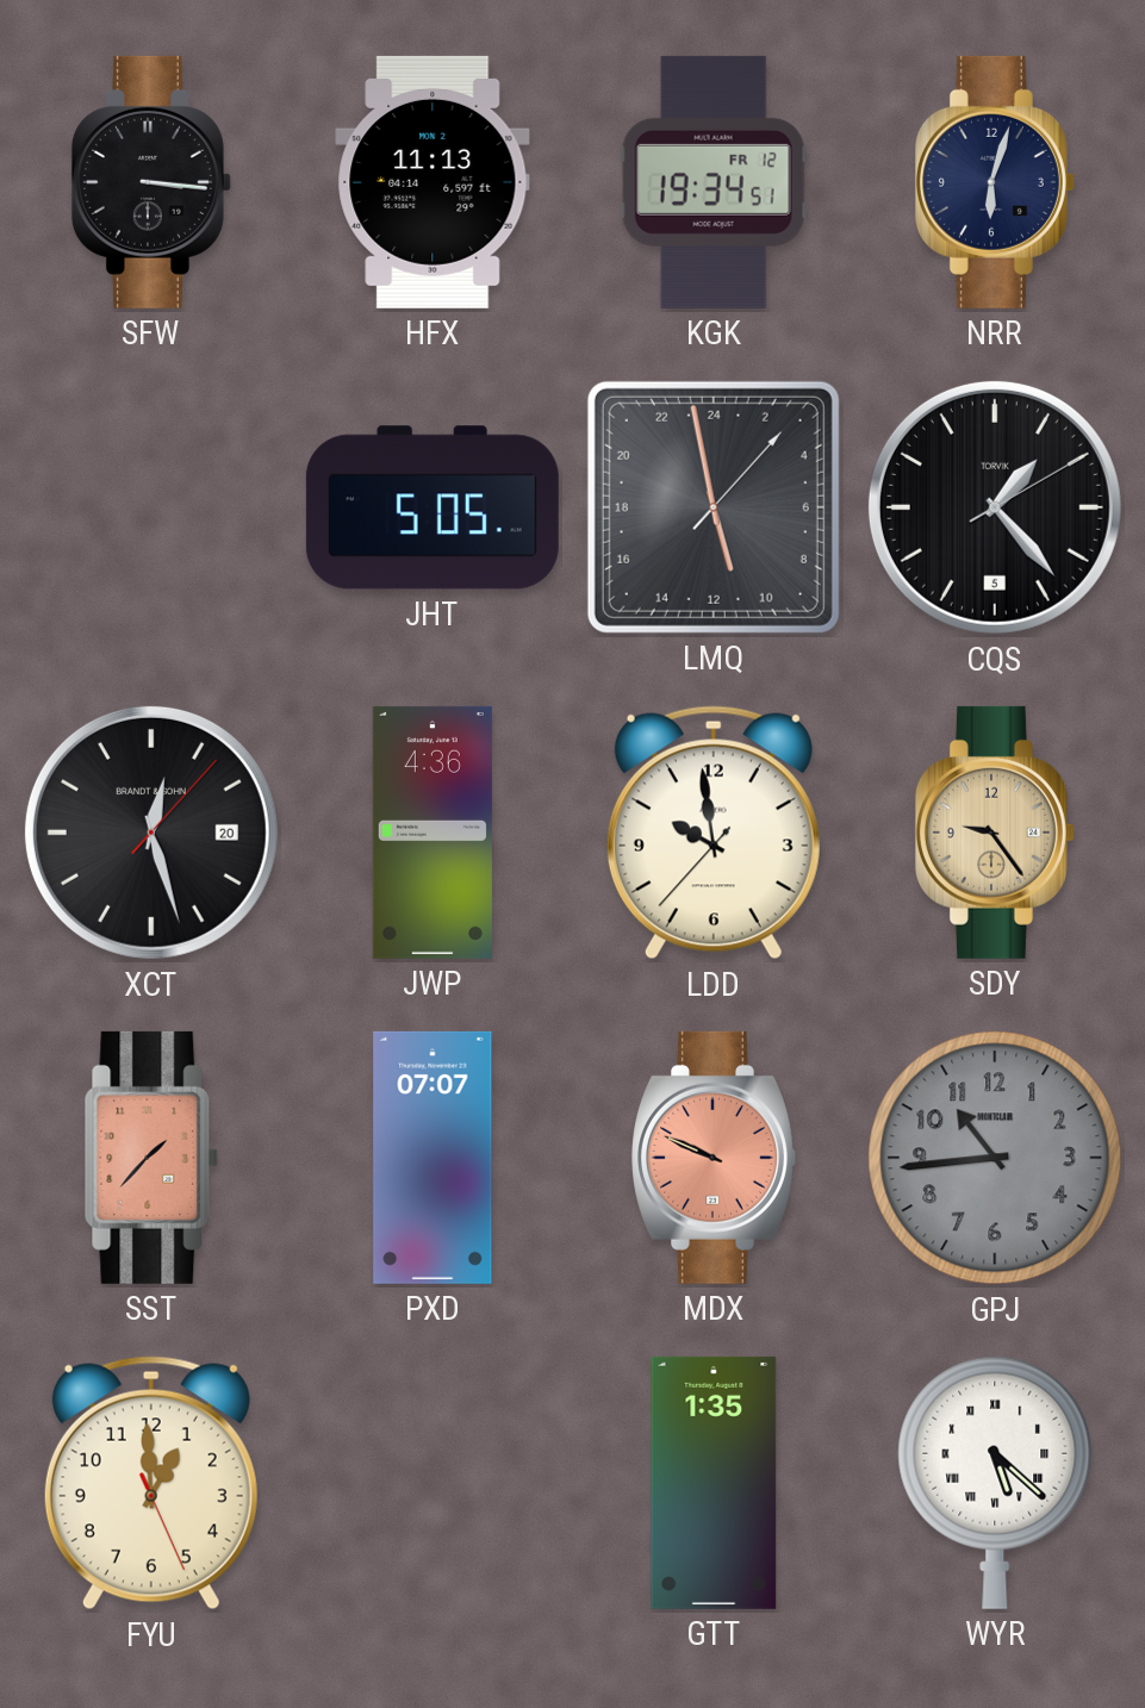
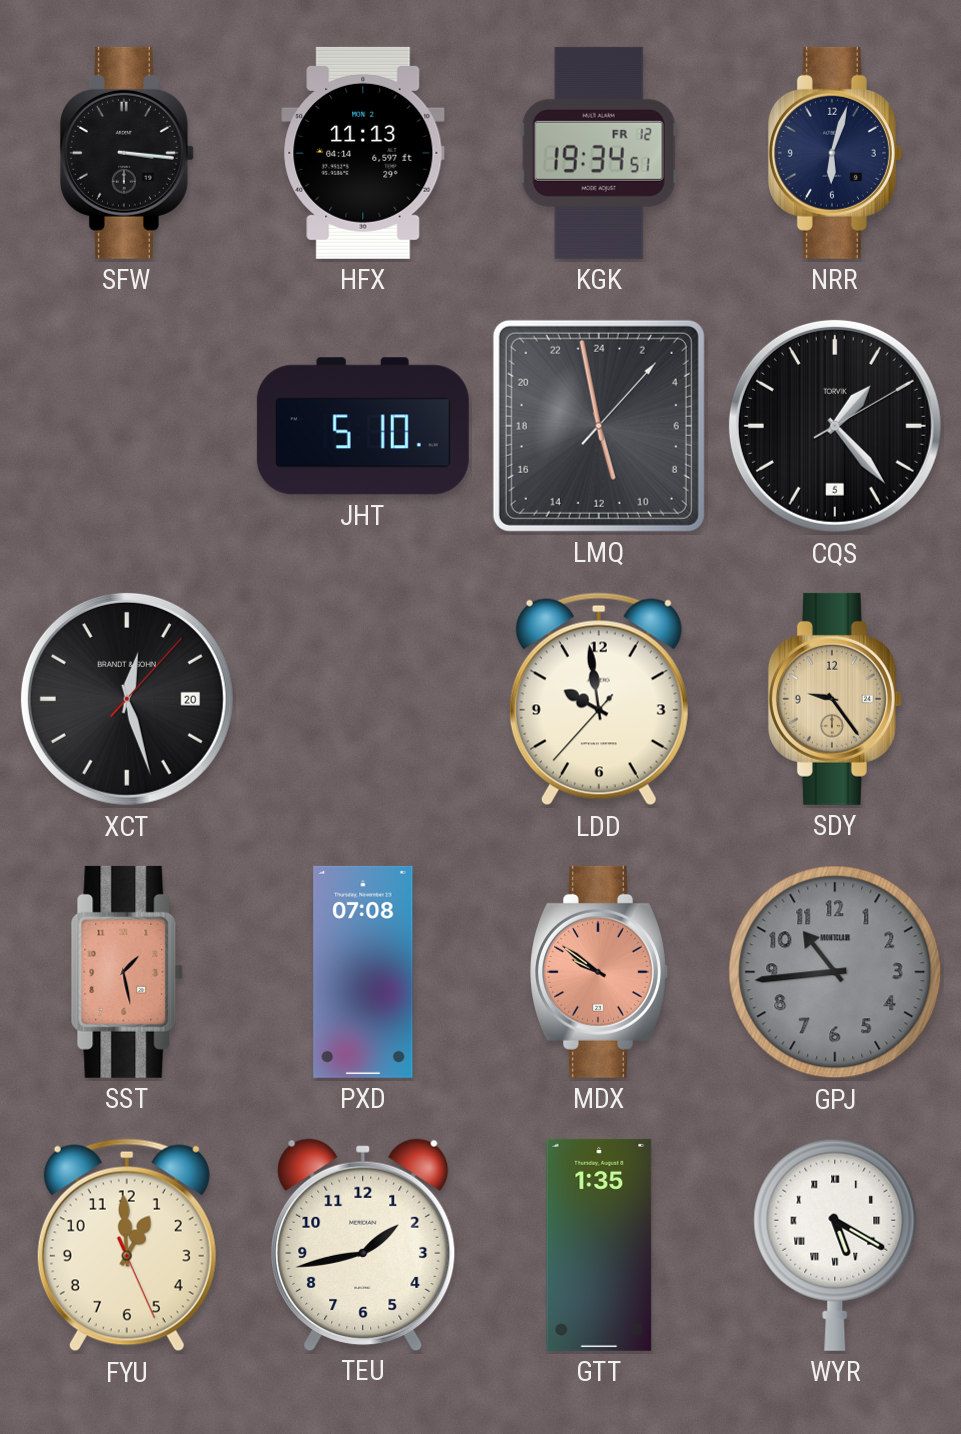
JHT: 5:05 -> 5:10 (363, 426)
JWP: 4:36 -> none (433, 833)
SST: 1:37 -> 1:28 (127, 972)
PXD: 07:07 -> 07:08 (363, 972)
MDX: 9:49 -> 9:51 (600, 972)
TEU: none -> 1:43 (363, 1244)
WYR: 5:22 -> 5:20 (835, 1245)
